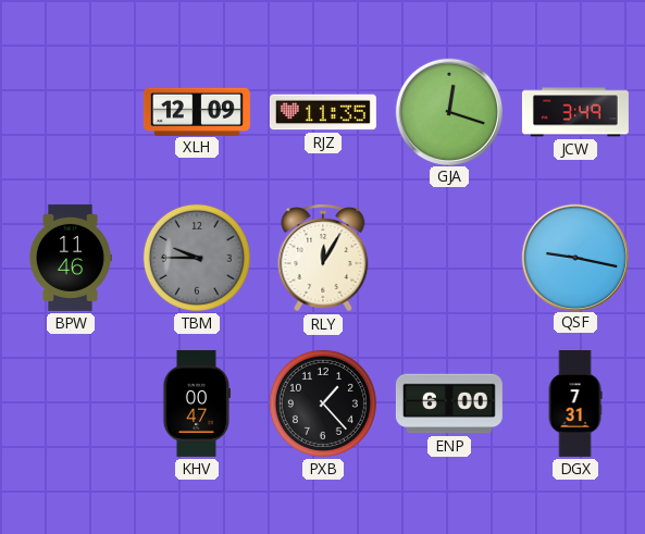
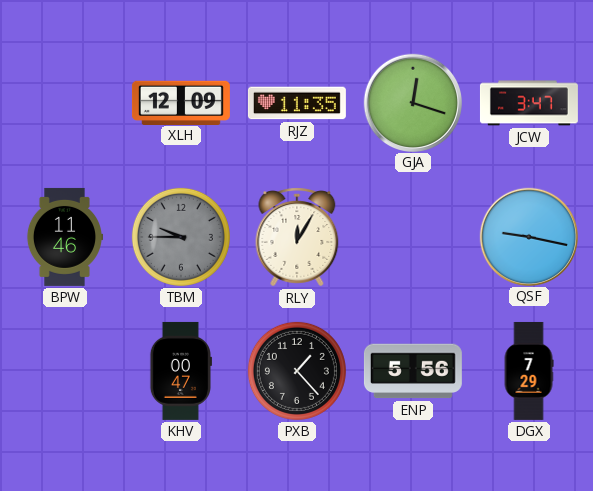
JCW: 3:49 -> 3:47 (529, 103)
ENP: 6:00 -> 5:56 (413, 371)
DGX: 7:31 -> 7:29 (529, 371)
